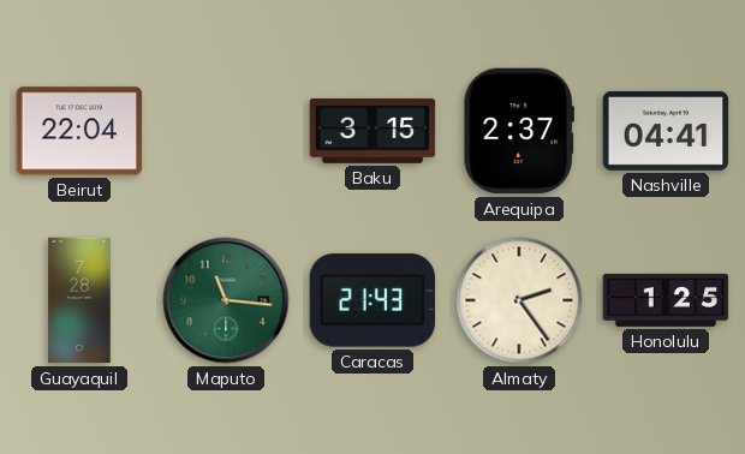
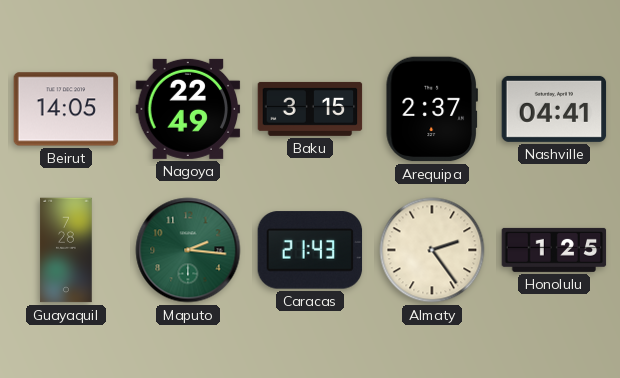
Beirut: 22:04 -> 14:05 (66, 109)
Nagoya: none -> 22:49 (188, 109)
Maputo: 11:16 -> 2:16 (188, 250)
